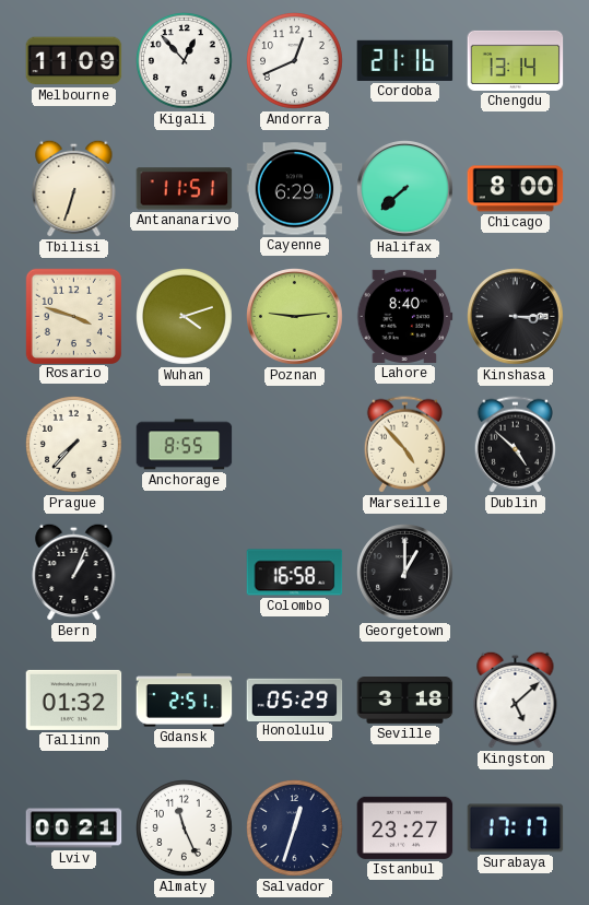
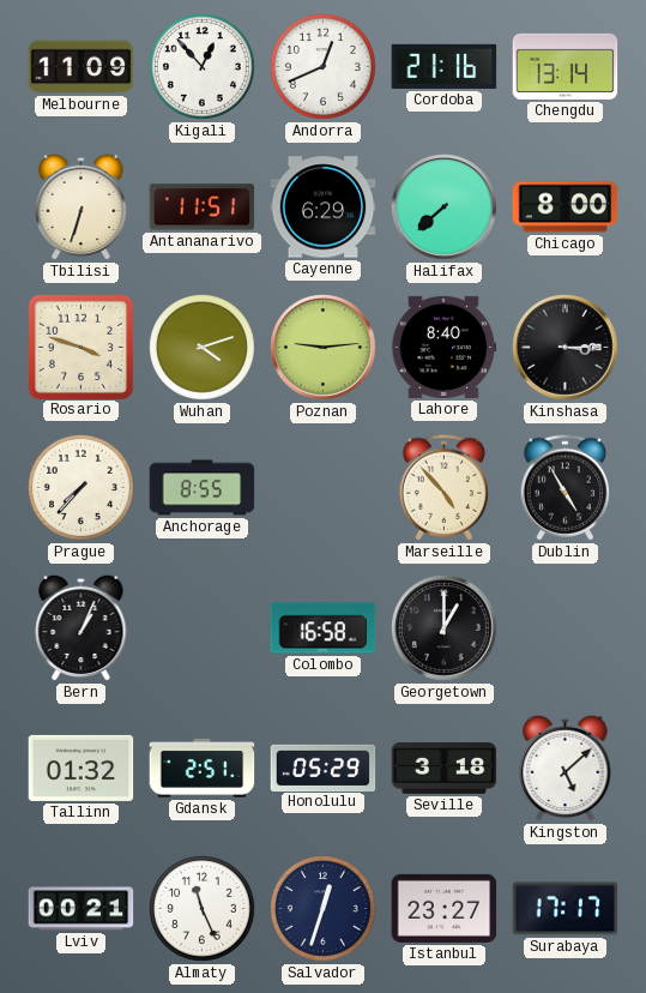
Dublin: 4:52 -> 4:55 (565, 488)
